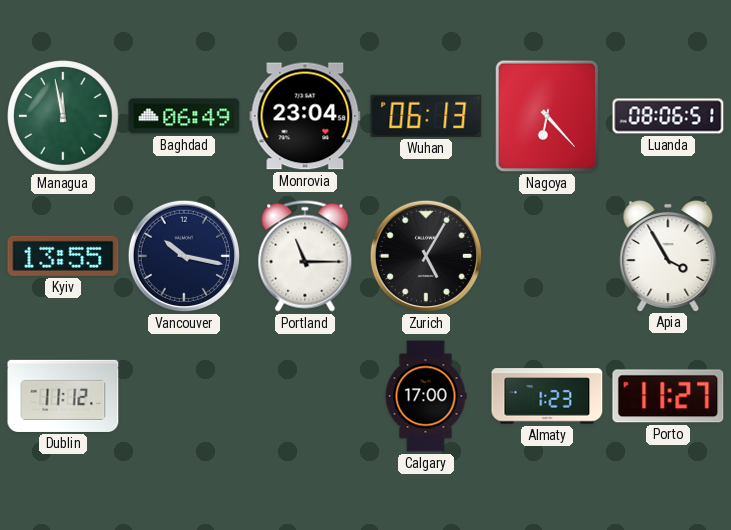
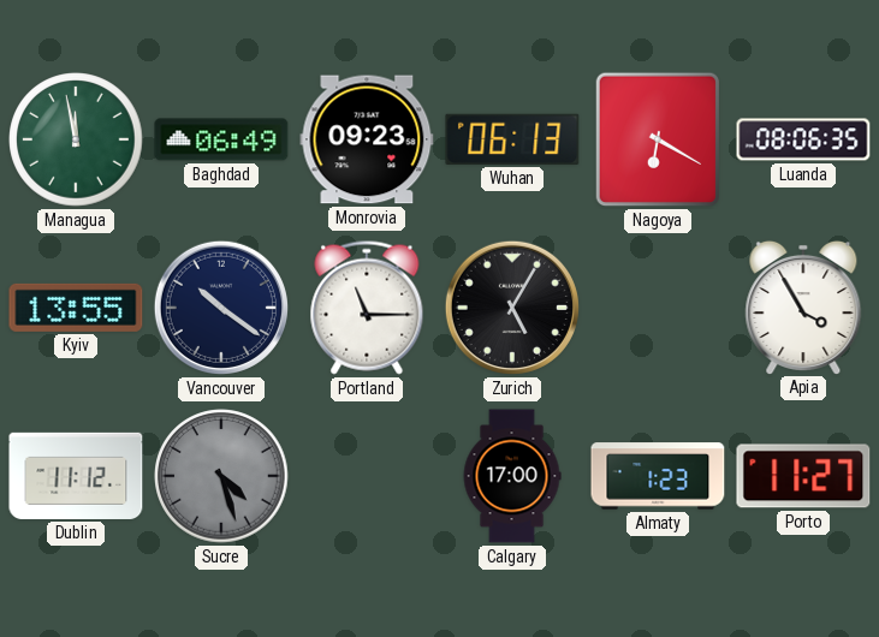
Monrovia: 23:04 -> 09:23 (367, 139)
Nagoya: 6:23 -> 6:20 (658, 139)
Luanda: 08:06:51 -> 08:06:35 (803, 139)
Vancouver: 10:17 -> 10:21 (221, 308)
Sucre: none -> 4:27 (221, 476)
